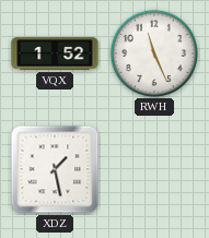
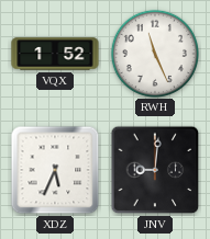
XDZ: 1:28 -> 5:34 (55, 170)
JNV: none -> 9:01 (155, 170)
